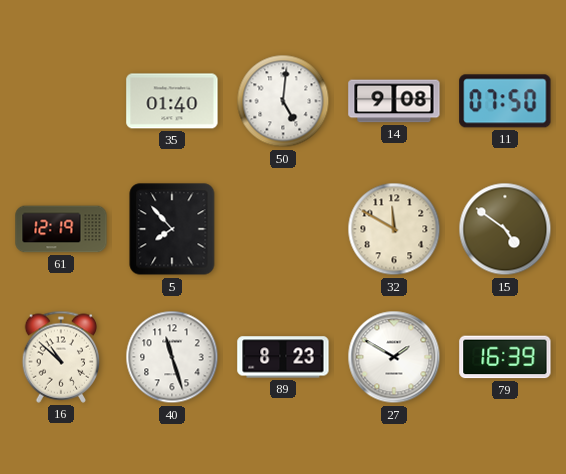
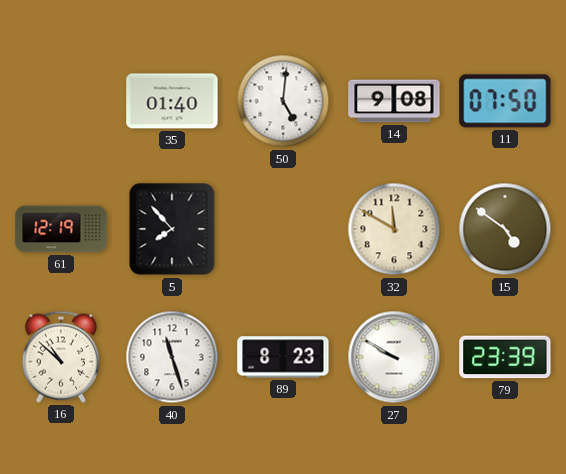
27: 1:50 -> 9:50 (394, 357)
79: 16:39 -> 23:39 (505, 357)
